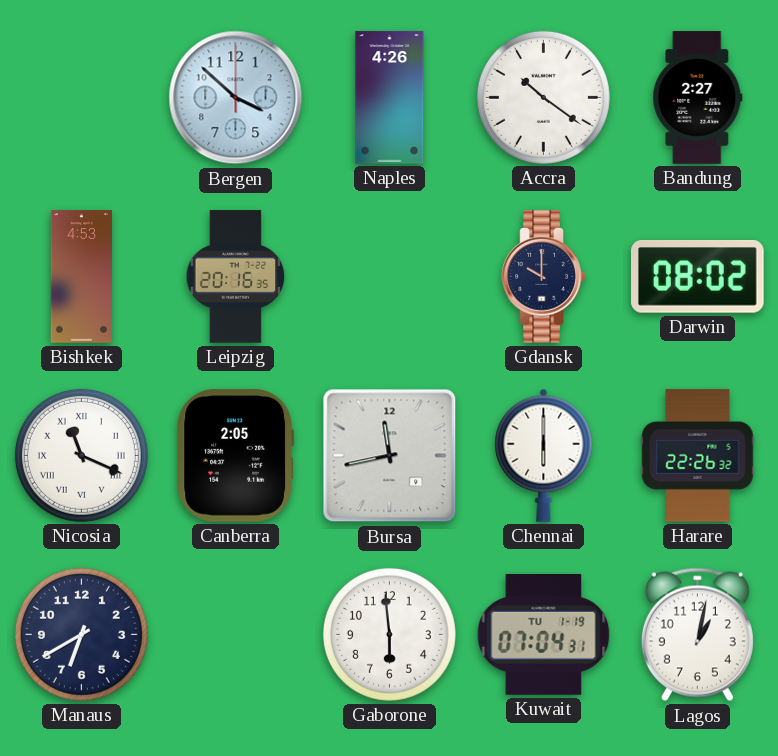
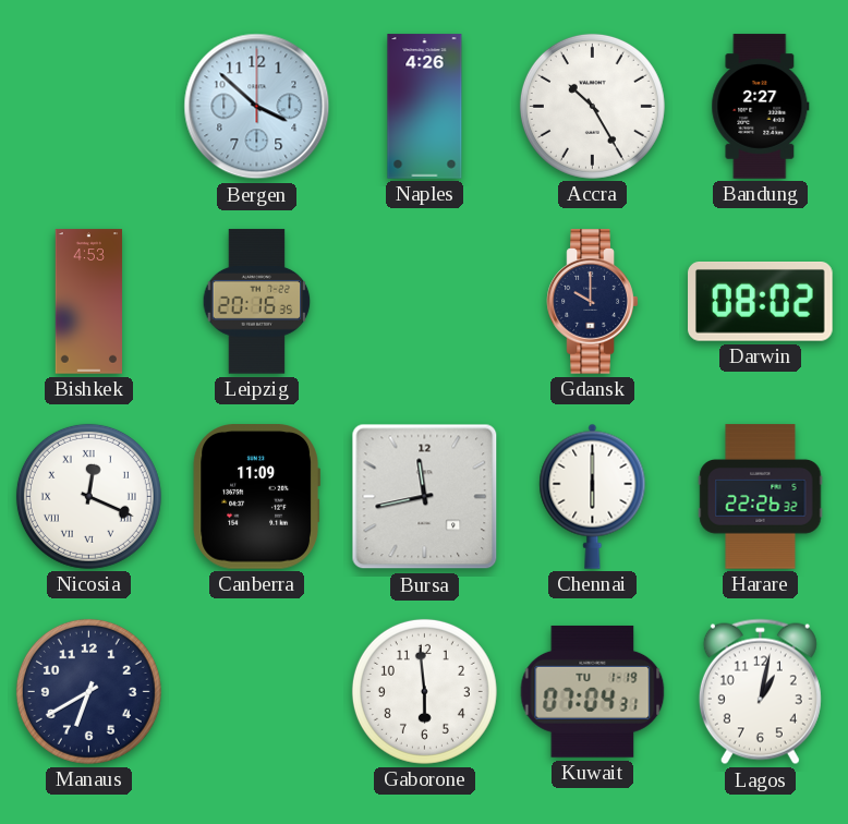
Accra: 10:21 -> 10:25 (592, 106)
Nicosia: 11:19 -> 12:19 (88, 496)
Canberra: 2:05 -> 11:09 (256, 497)
